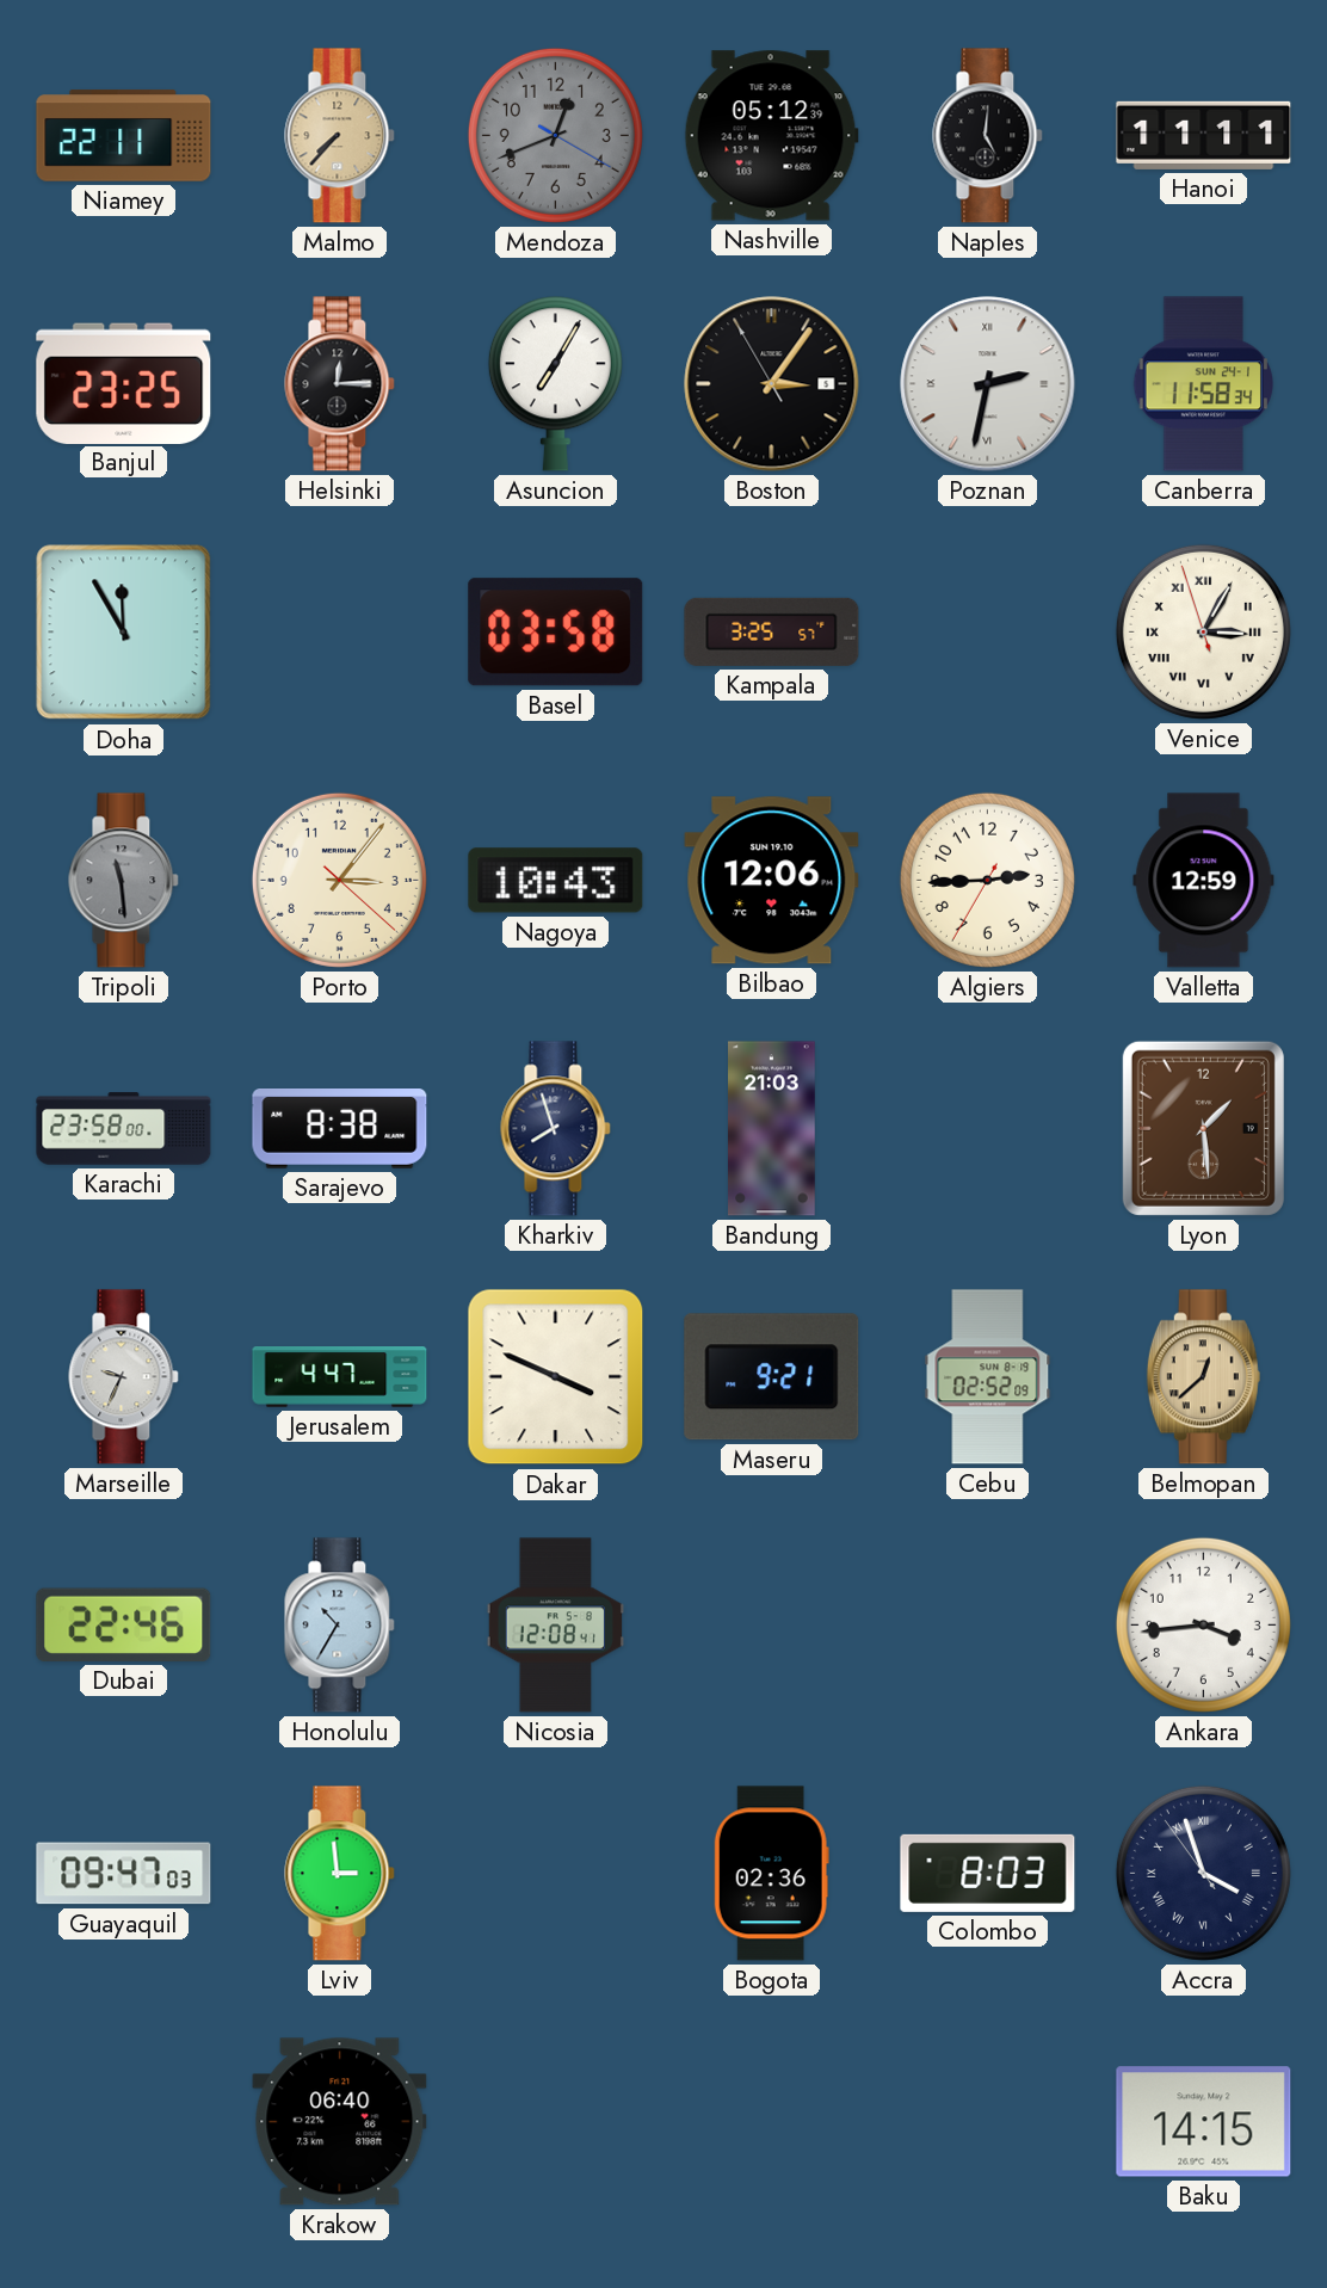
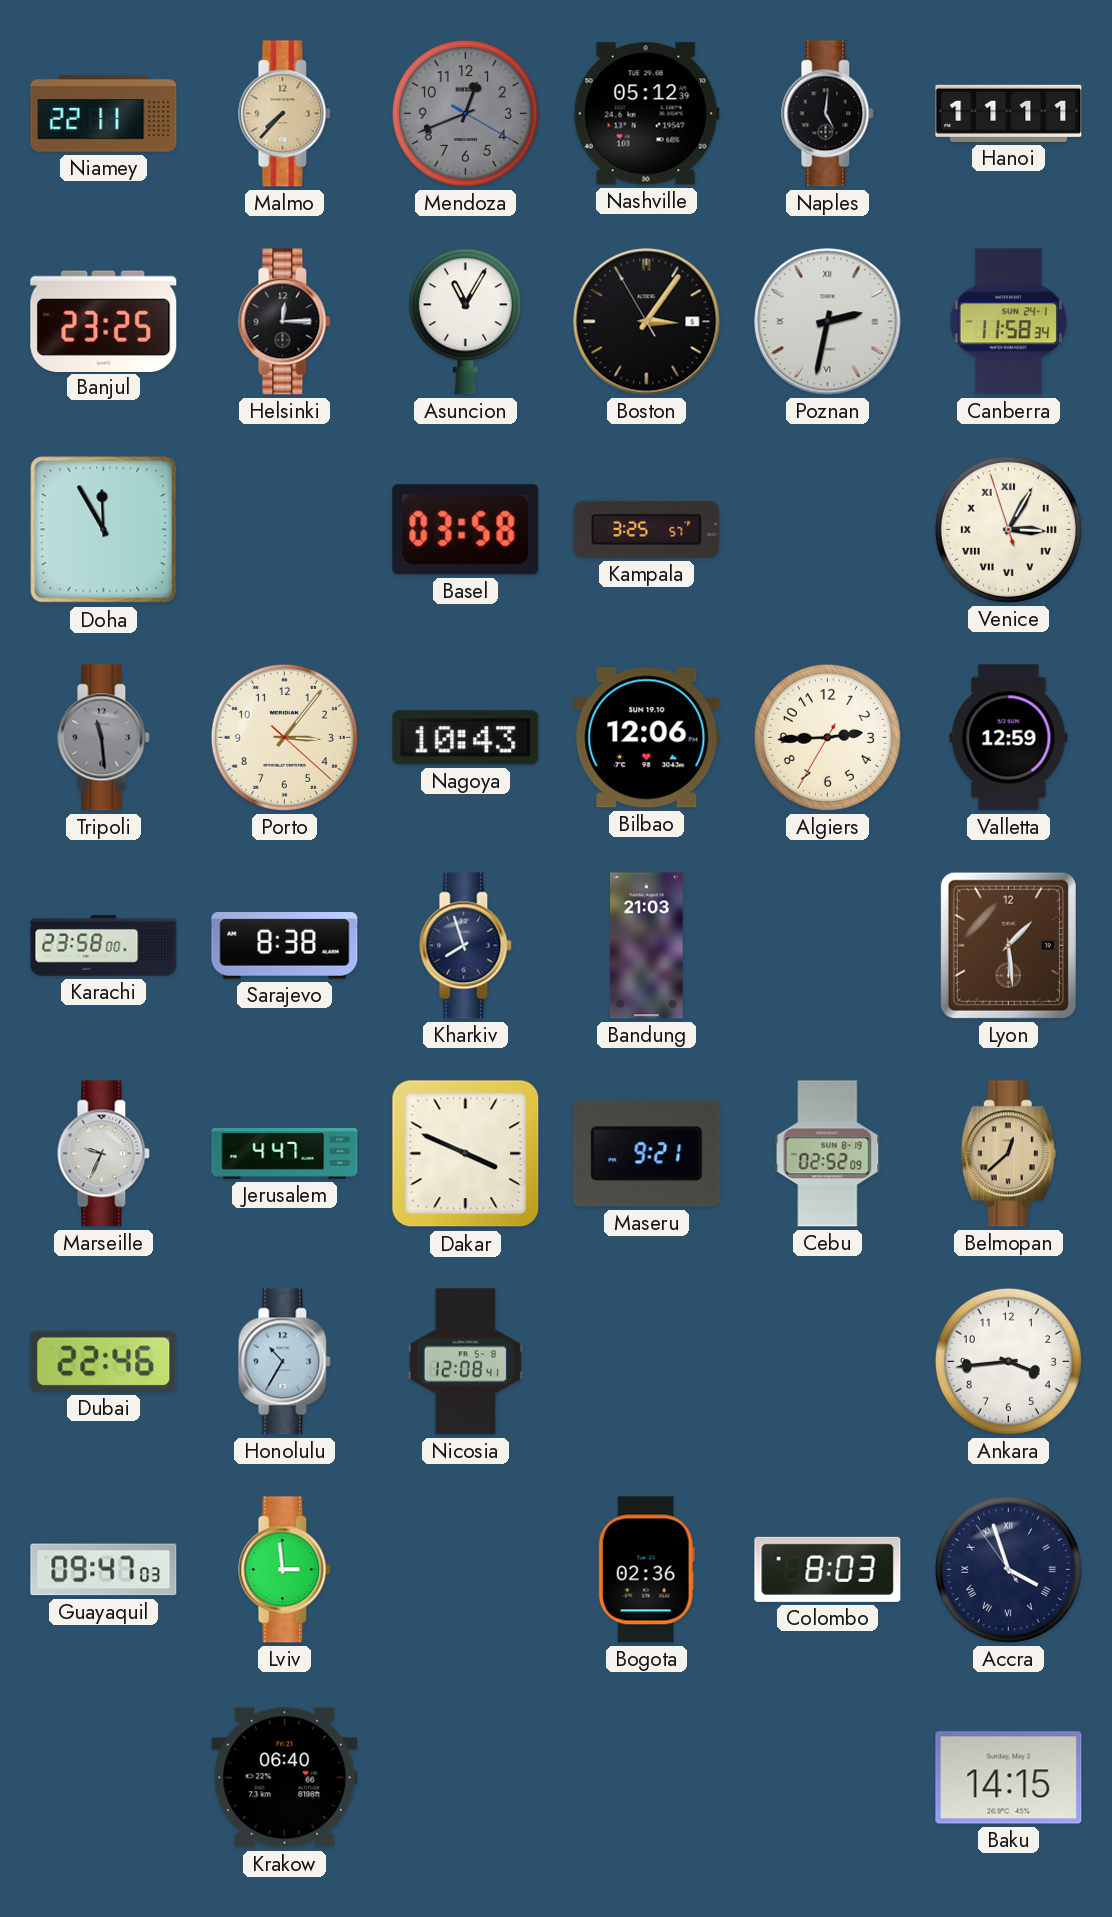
Asuncion: 7:05 -> 11:05 (465, 322)
